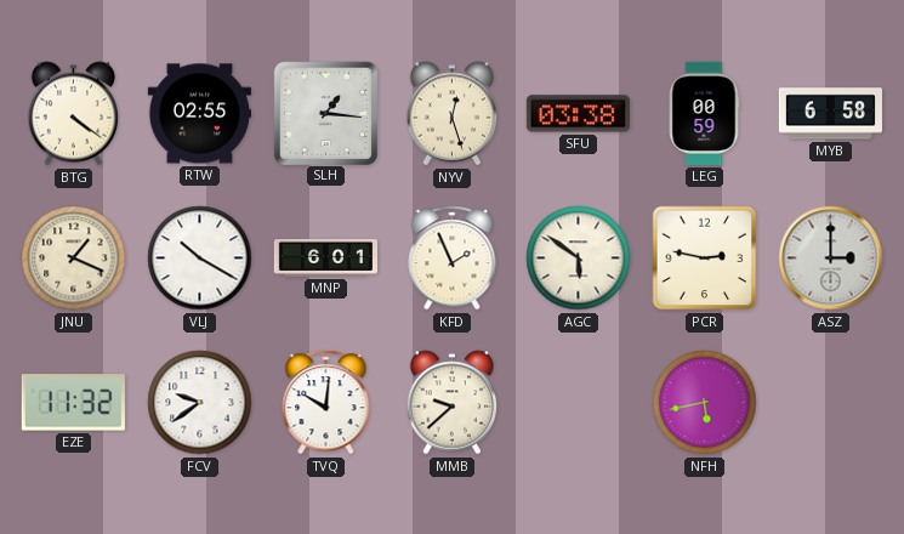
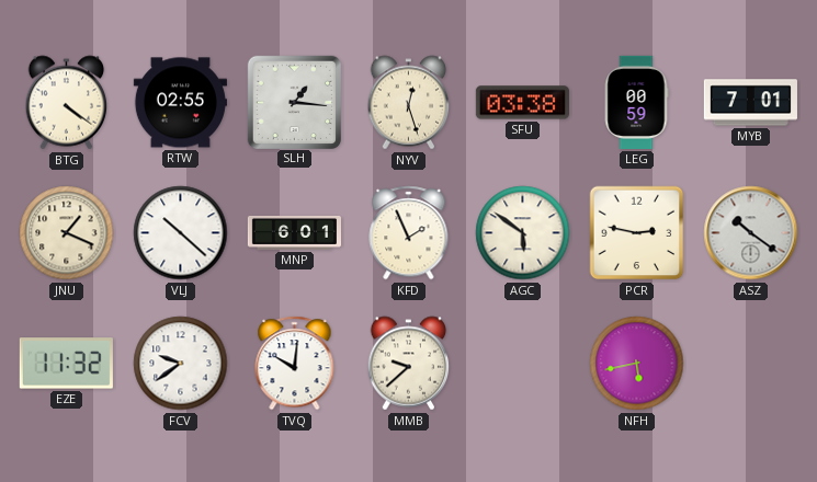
MYB: 6:58 -> 7:01 (750, 103)
VLJ: 10:20 -> 10:22 (181, 233)
ASZ: 3:00 -> 10:21 (751, 233)
